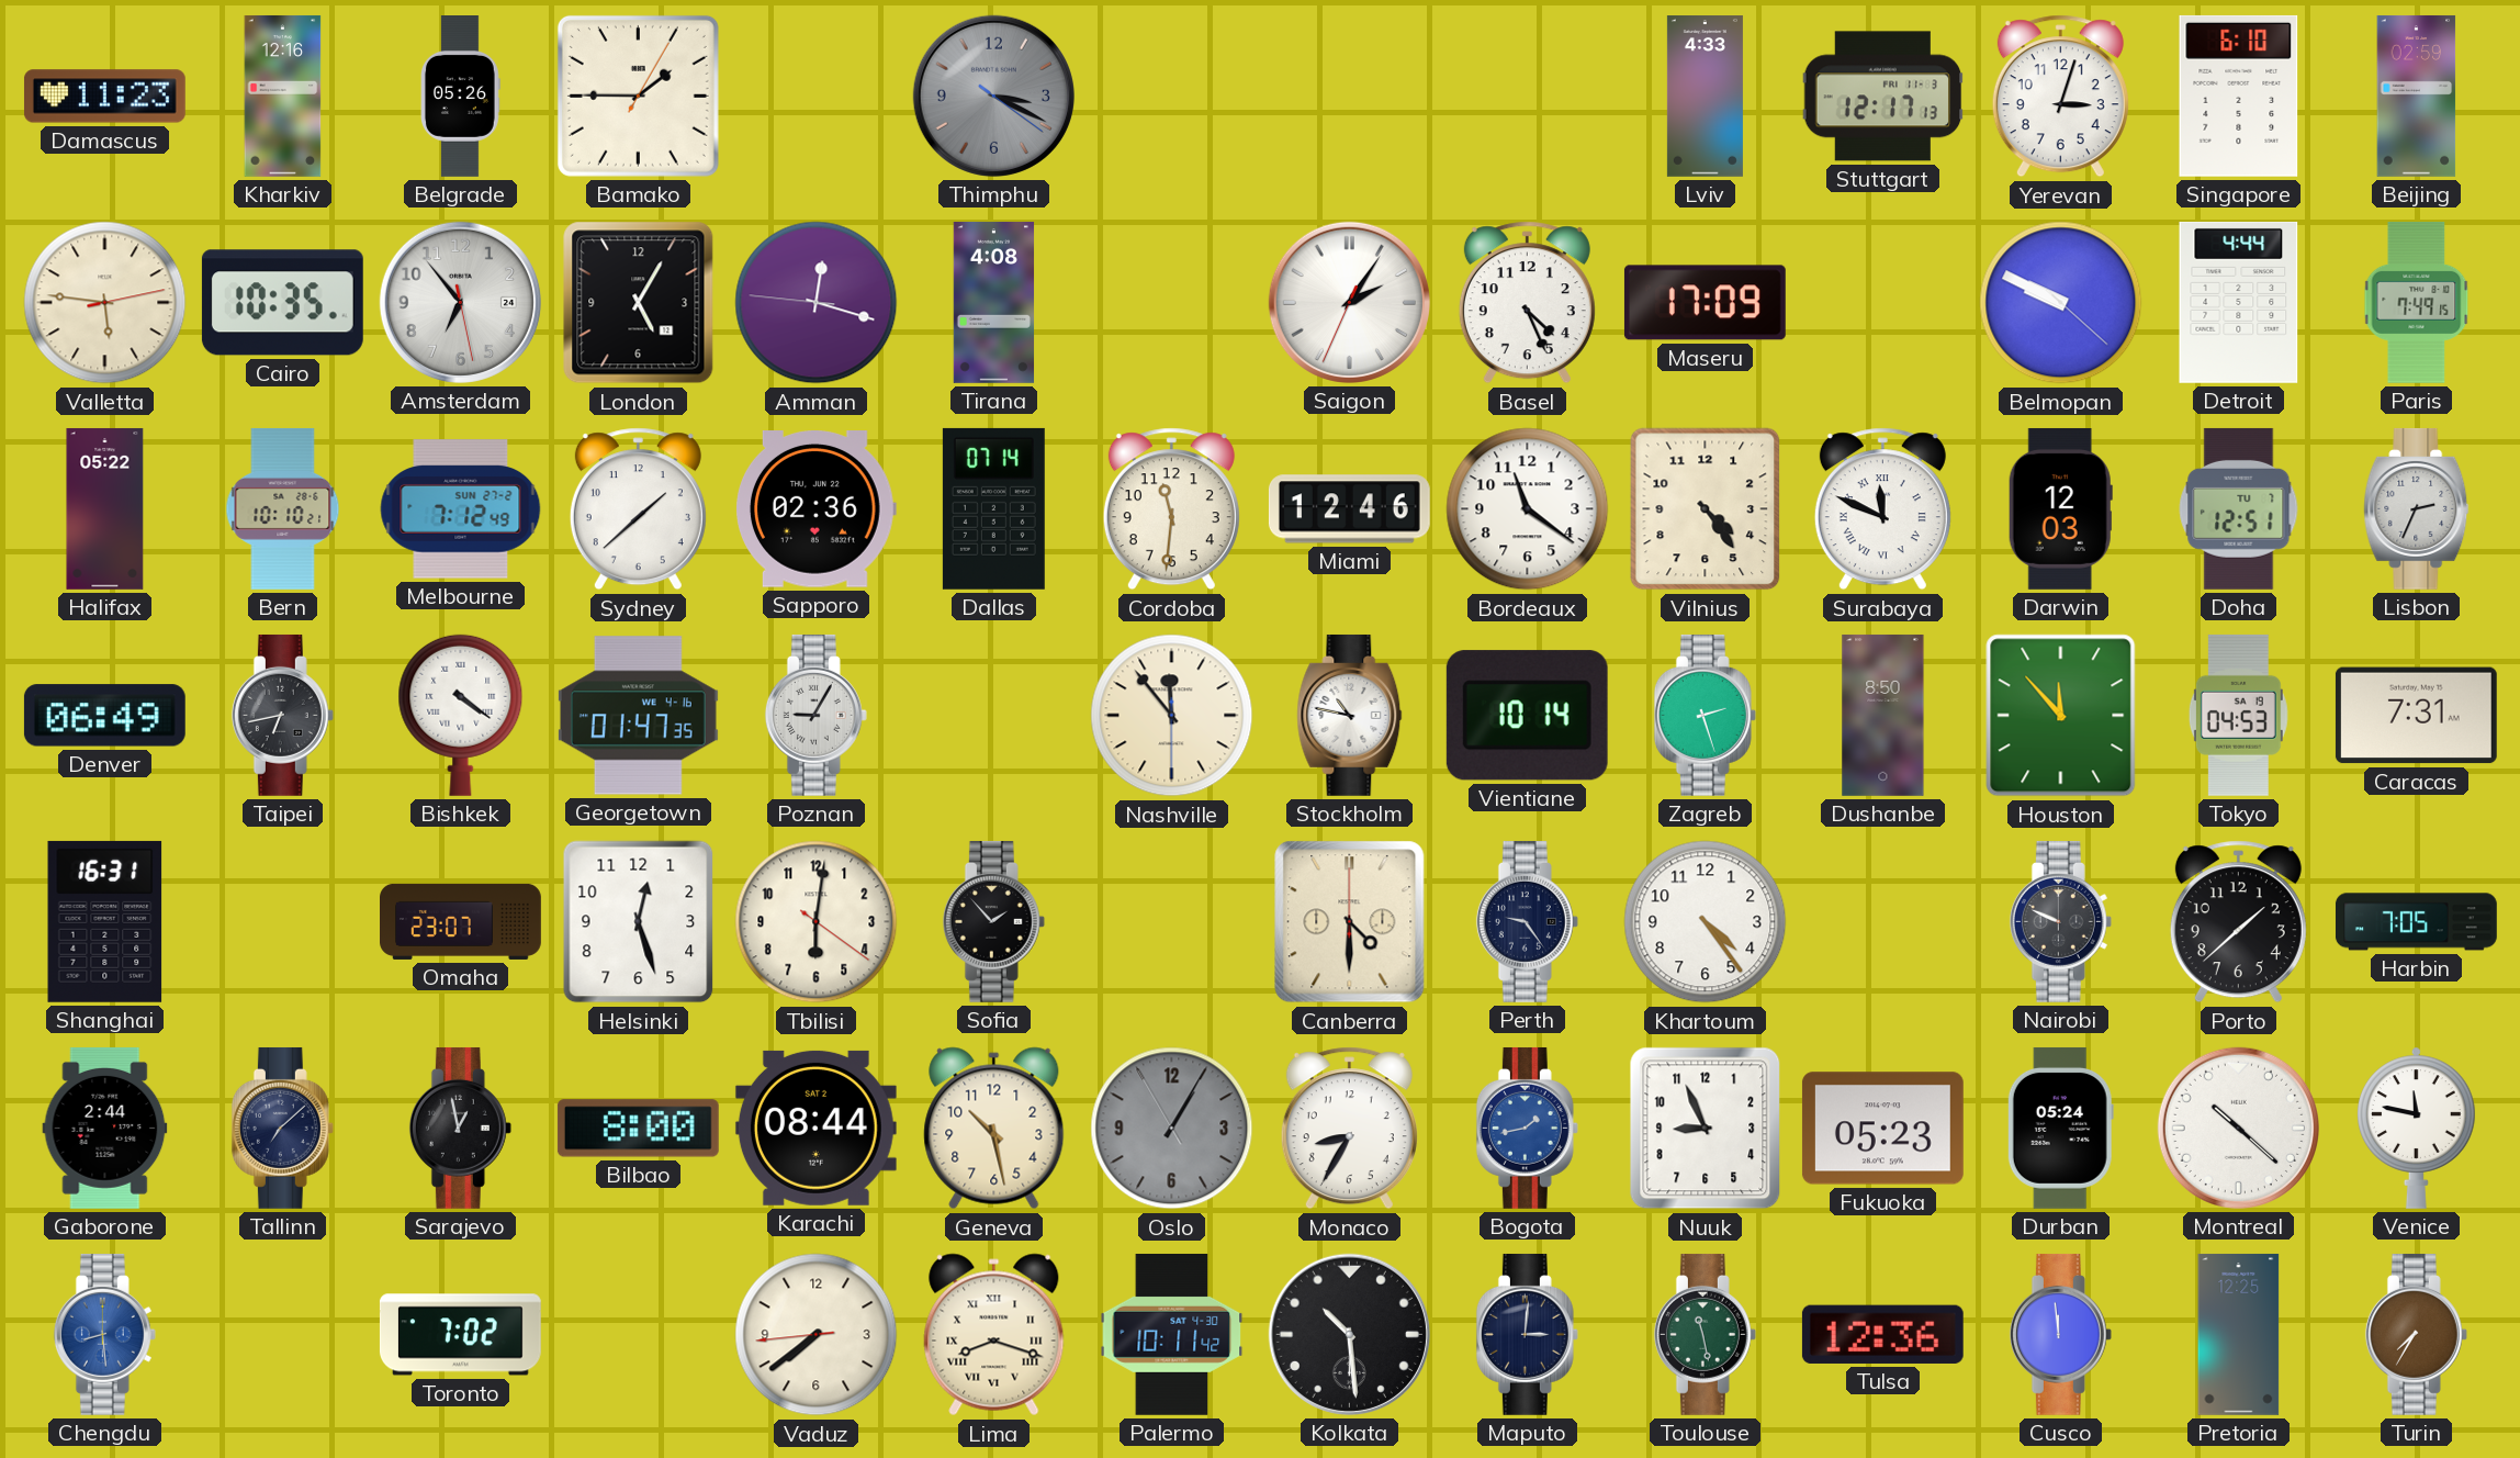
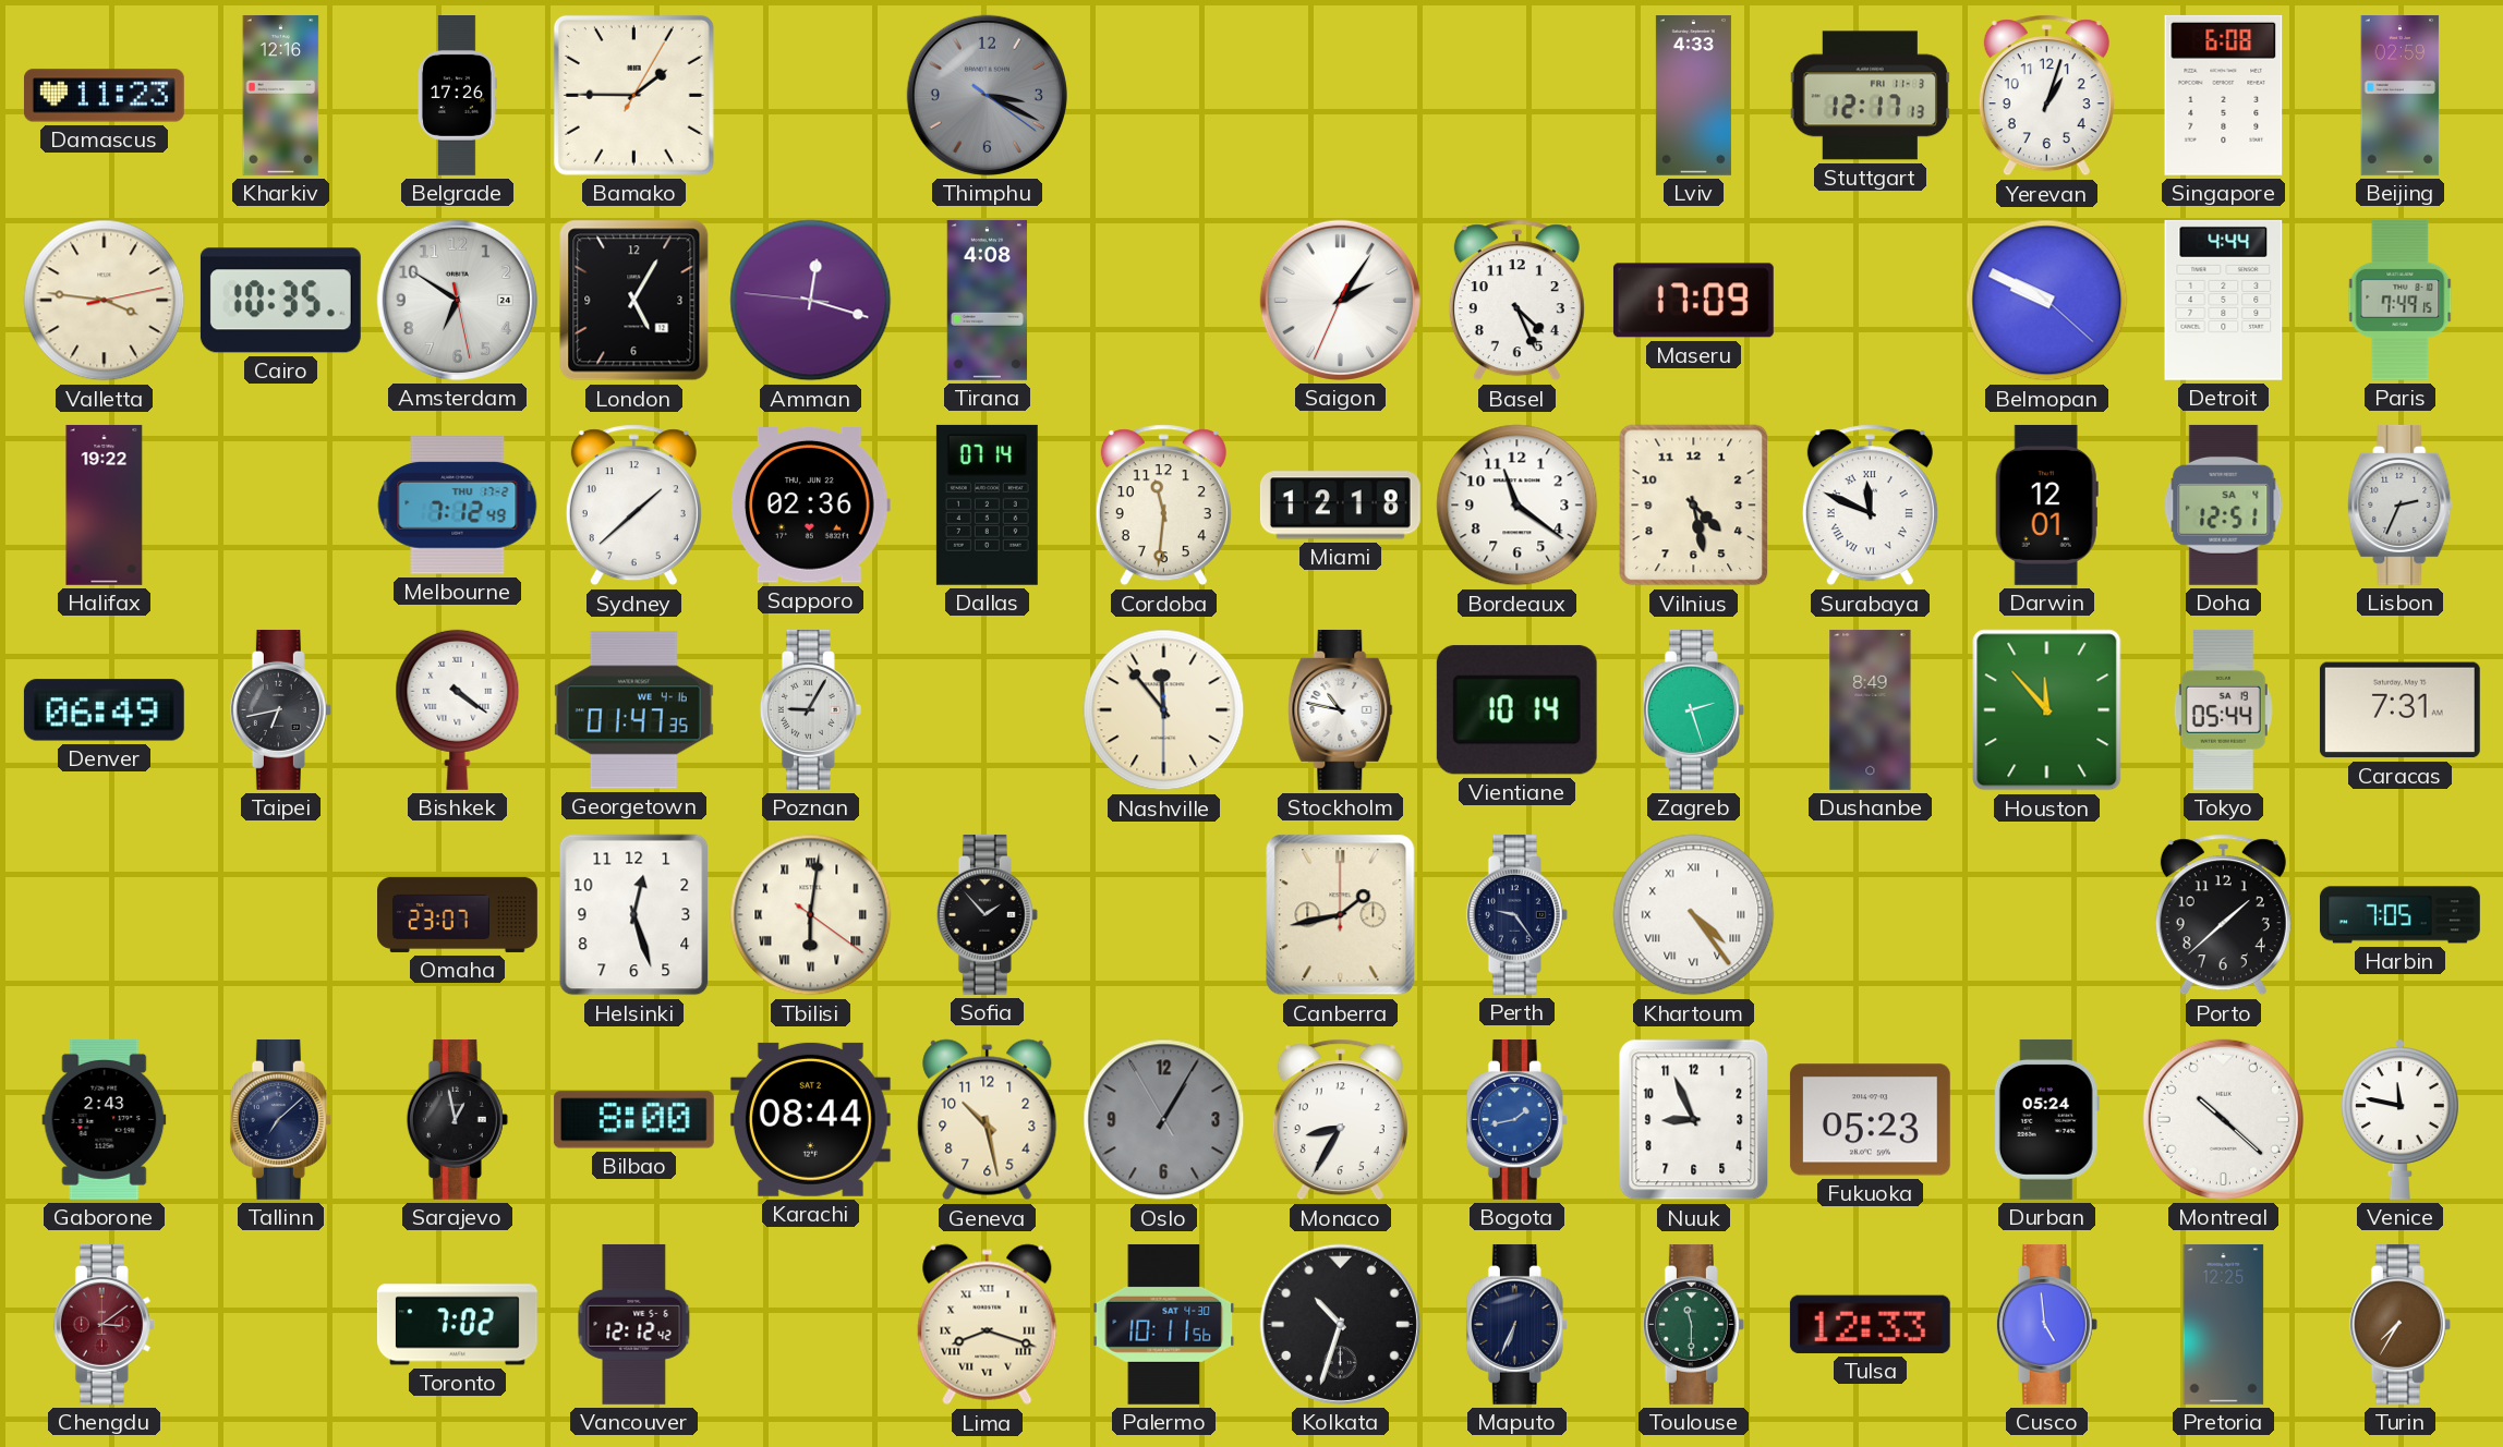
Belgrade: 05:26 -> 17:26 (457, 96)
Yerevan: 3:03 -> 1:03 (2046, 96)
Singapore: 6:10 -> 6:08 (2224, 95)
Valletta: 5:46 -> 3:46 (105, 301)
Amsterdam: 6:53 -> 6:50 (457, 300)
Halifax: 05:22 -> 19:22 (105, 506)
Bern: 10:10 -> none (283, 509)
Melbourne date: SUN 27-2 -> THU 17-2 (458, 506)
Miami: 12:46 -> 12:18 (1340, 506)
Vilnius: 4:24 -> 4:28 (1694, 506)
Darwin: 12:03 -> 12:01 (2046, 504)
Doha date: TU 7 -> SA 4 (2224, 504)
Dushanbe: 8:50 -> 8:49 (1871, 709)
Tokyo: 04:53 -> 05:44 (2223, 709)
Shanghai: 16:31 -> none (105, 921)
Tbilisi numerals: Arabic -> Roman (811, 915)
Canberra: 4:30 -> 1:43 (1341, 915)
Khartoum numerals: Arabic -> Roman (1694, 915)
Nairobi: 9:49 -> none (2060, 921)
Gaborone: 2:44 -> 2:43 (105, 1119)
Chengdu: 8:29 -> 3:09 (104, 1324)
Chengdu dial: blue -> burgundy (104, 1324)
Vancouver: none -> 12:12 (634, 1324)
Vaduz: 7:38 -> none (817, 1335)
Palermo: 10:11:42 -> 10:11:56 (1164, 1324)
Kolkata: 10:29 -> 10:33 (1340, 1324)
Maputo: 3:01 -> 6:34 (1516, 1324)
Toulouse: 11:28 -> 11:30 (1693, 1324)
Tulsa: 12:36 -> 12:33 (1870, 1324)
Cusco: 11:59 -> 4:59 (2046, 1324)
